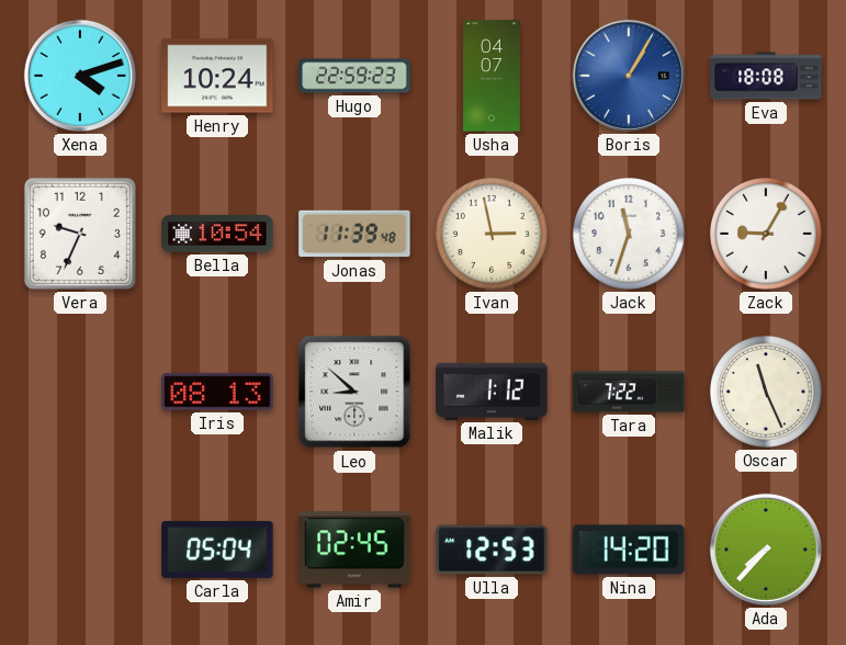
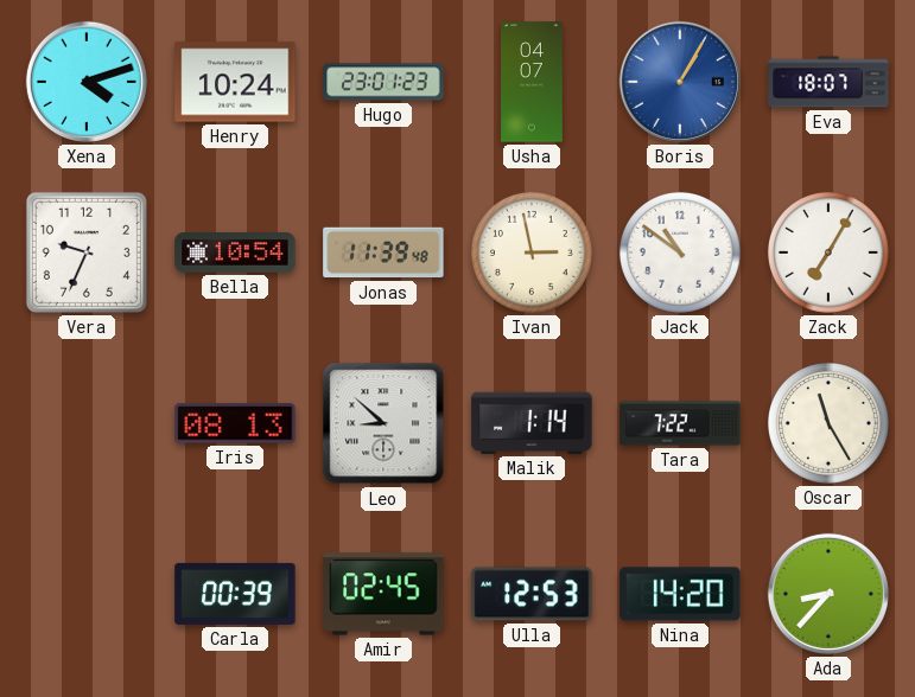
Hugo: 22:59 -> 23:01 (383, 82)
Eva: 18:08 -> 18:07 (828, 82)
Jack: 11:33 -> 10:51 (680, 252)
Zack: 9:05 -> 7:05 (828, 252)
Malik: 1:12 -> 1:14 (532, 423)
Oscar: 11:26 -> 11:25 (828, 423)
Carla: 05:04 -> 00:39 (235, 594)
Ada: 7:37 -> 8:37 (828, 594)
